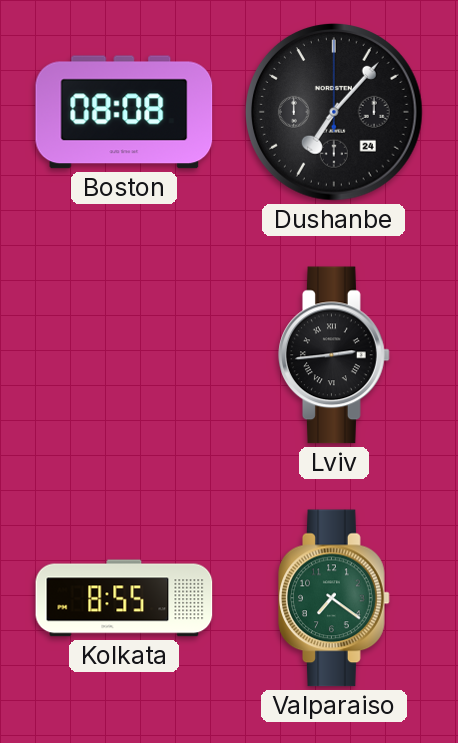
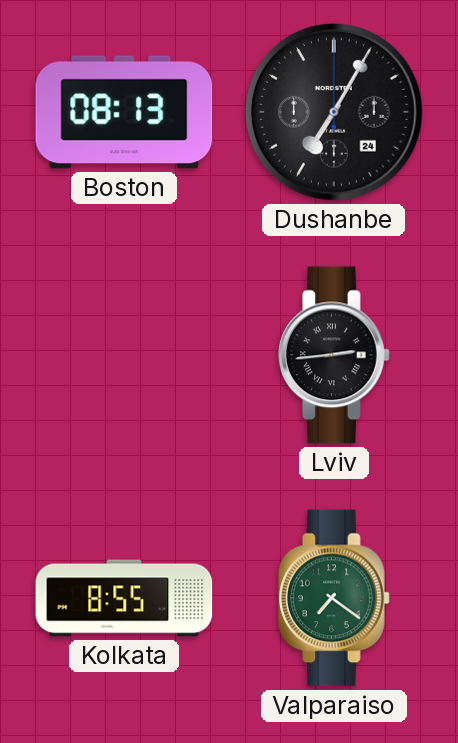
Boston: 08:08 -> 08:13 (124, 112)
Dushanbe: 7:07 -> 7:05 (335, 113)
